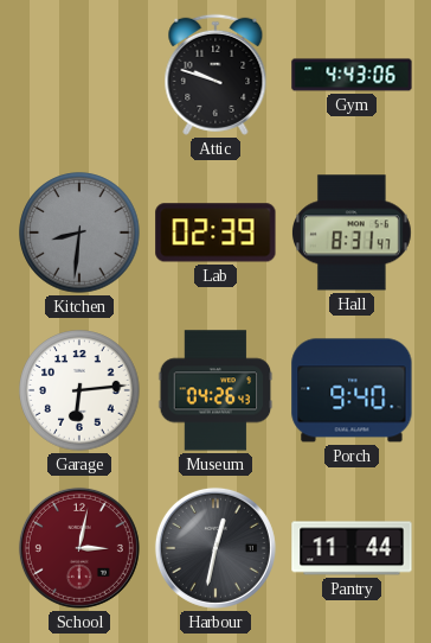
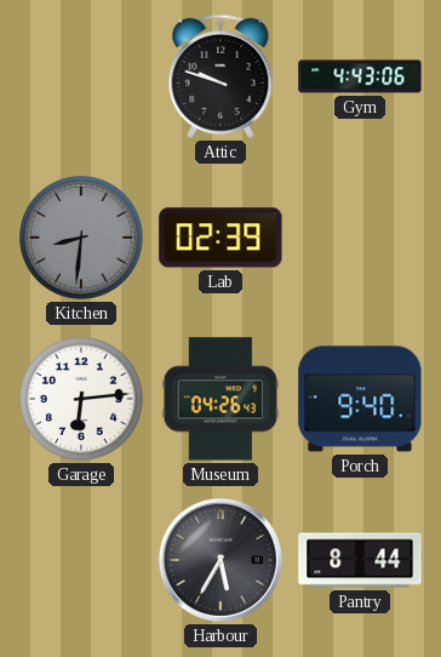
Hall: 8:31 -> none (352, 233)
School: 3:02 -> none (79, 548)
Harbour: 12:32 -> 5:35 (220, 560)
Pantry: 11:44 -> 8:44 (360, 560)
